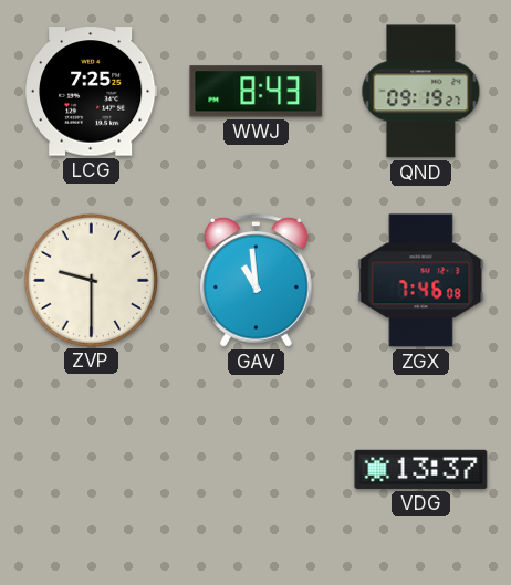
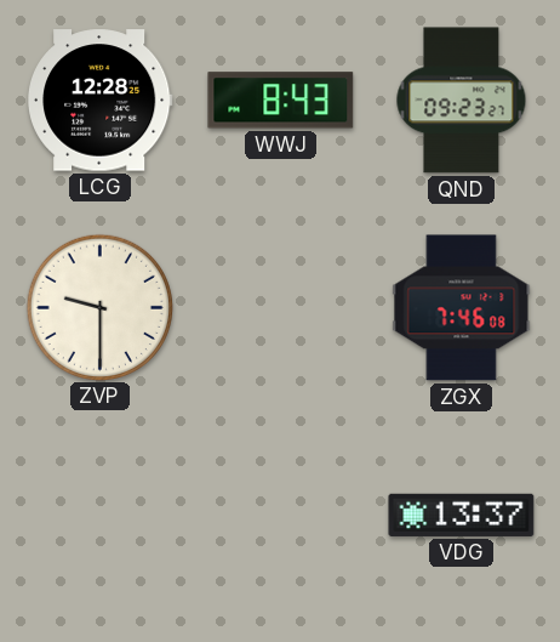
LCG: 7:25 -> 12:28 (101, 101)
QND: 09:19 -> 09:23 (462, 101)
GAV: 10:59 -> none (257, 281)
